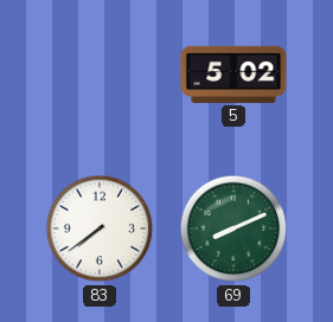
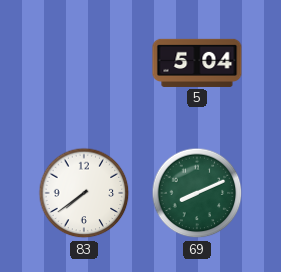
5: 5:02 -> 5:04 (197, 63)
